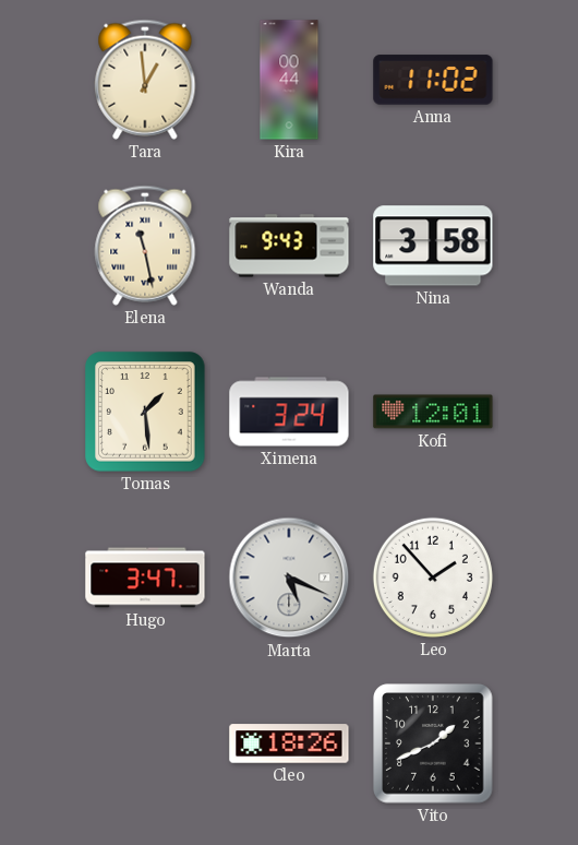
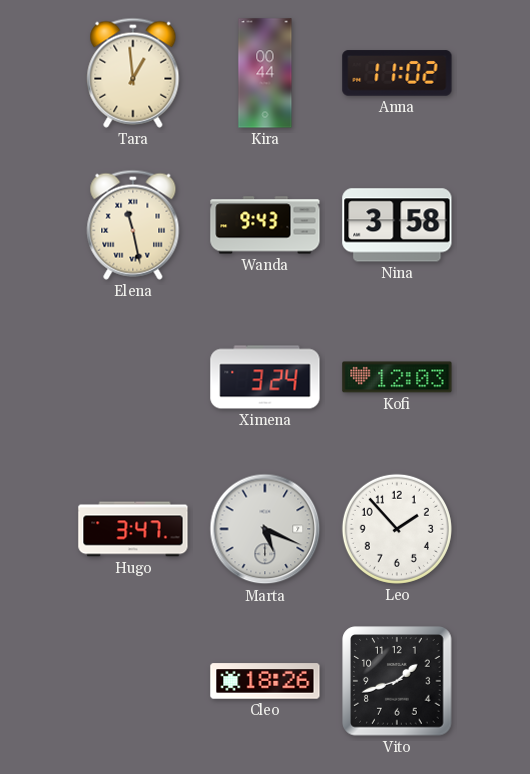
Tomas: 1:29 -> none (145, 412)
Kofi: 12:01 -> 12:03 (397, 377)
Vito: 1:41 -> 1:42 (397, 681)
